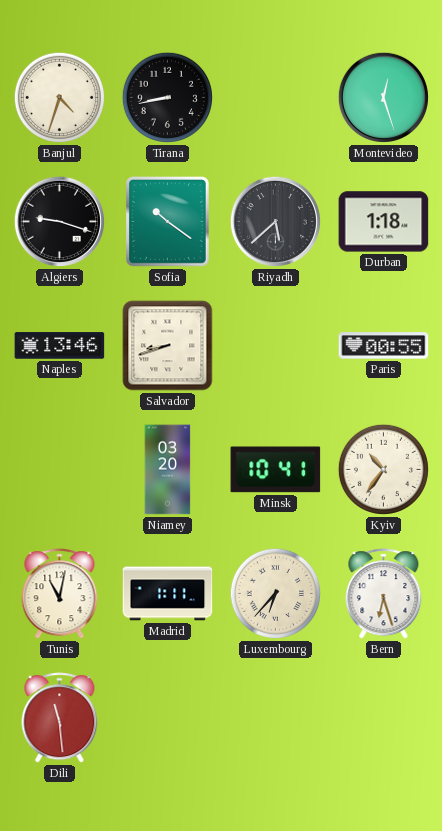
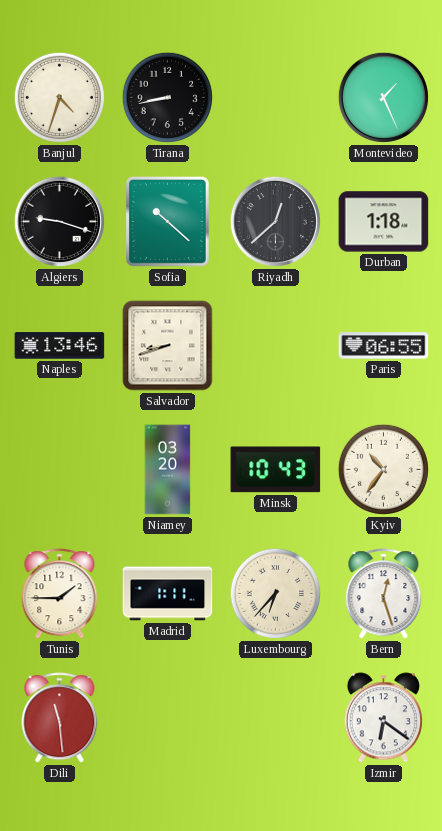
Montevideo: 12:27 -> 1:26 (383, 97)
Sofia: 10:21 -> 10:22 (168, 222)
Riyadh: 5:38 -> 12:38 (275, 221)
Paris: 00:55 -> 06:55 (384, 346)
Minsk: 10:41 -> 10:43 (276, 470)
Tunis: 11:02 -> 1:45 (60, 594)
Bern: 6:27 -> 12:27 (384, 594)
Izmir: none -> 6:21 (383, 718)
